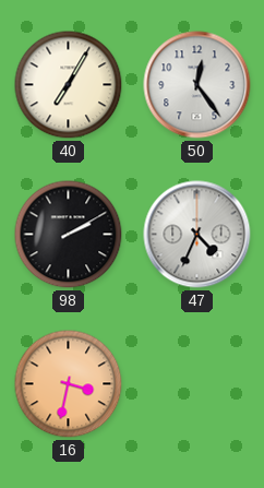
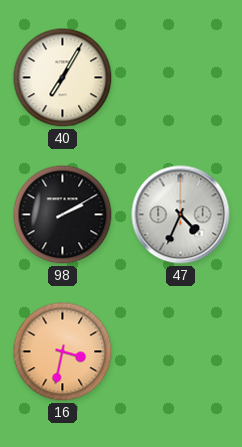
50: 12:24 -> none (197, 85)
